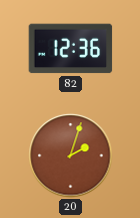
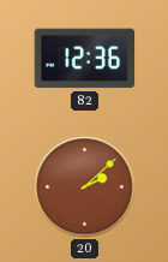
20: 2:03 -> 2:08 (85, 187)
